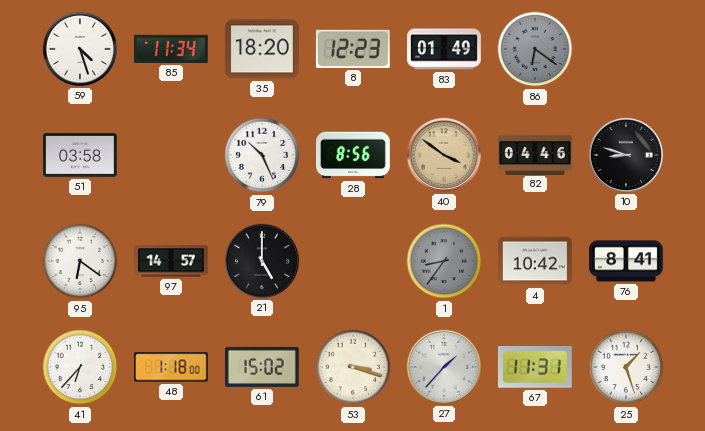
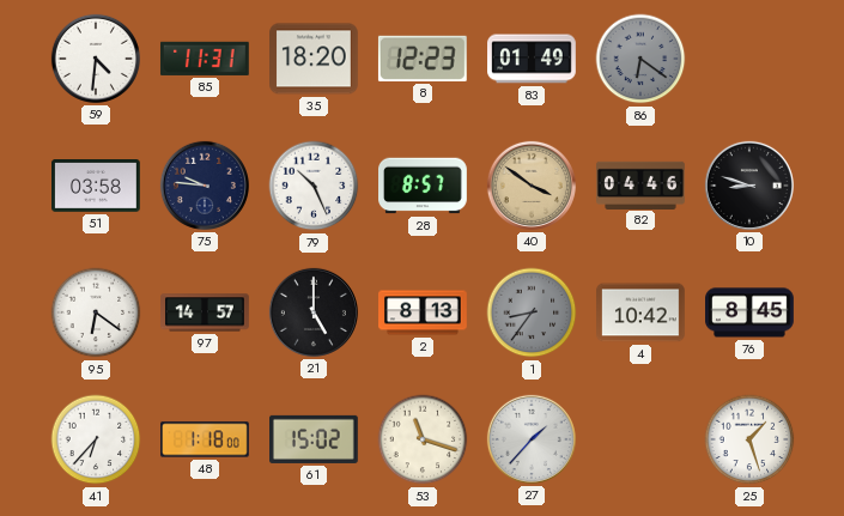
59: 4:27 -> 4:31 (96, 59)
85: 11:34 -> 11:31 (205, 59)
75: none -> 9:46 (205, 186)
28: 8:56 -> 8:57 (424, 186)
2: none -> 8:13 (423, 312)
76: 8:41 -> 8:45 (751, 312)
53: 3:18 -> 11:18 (423, 439)
67: 11:31 -> none (535, 367)
